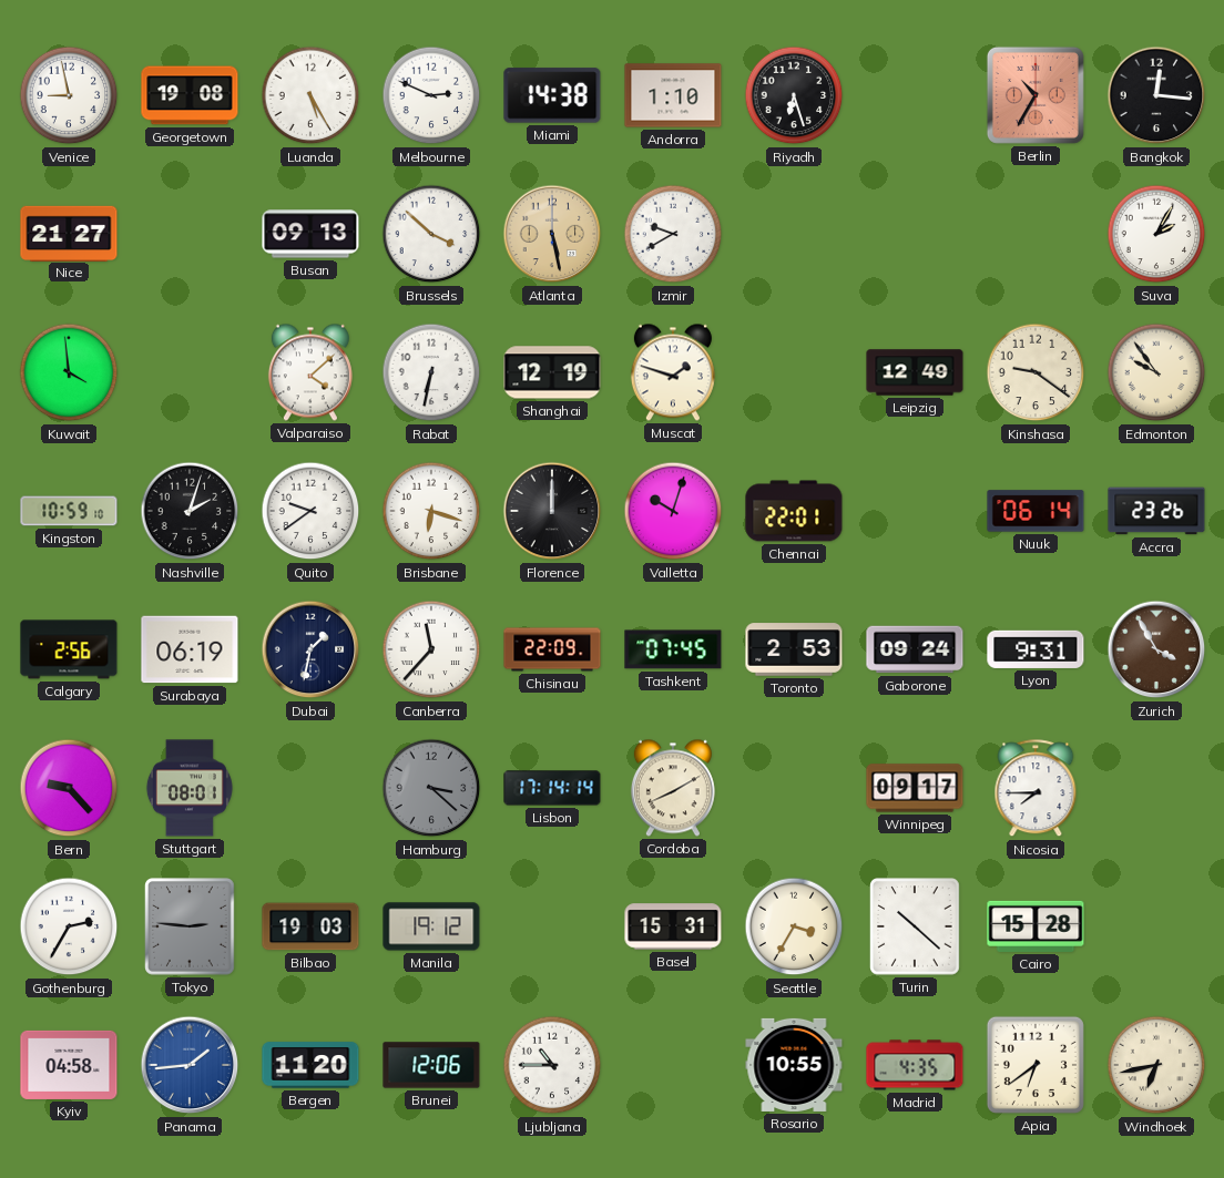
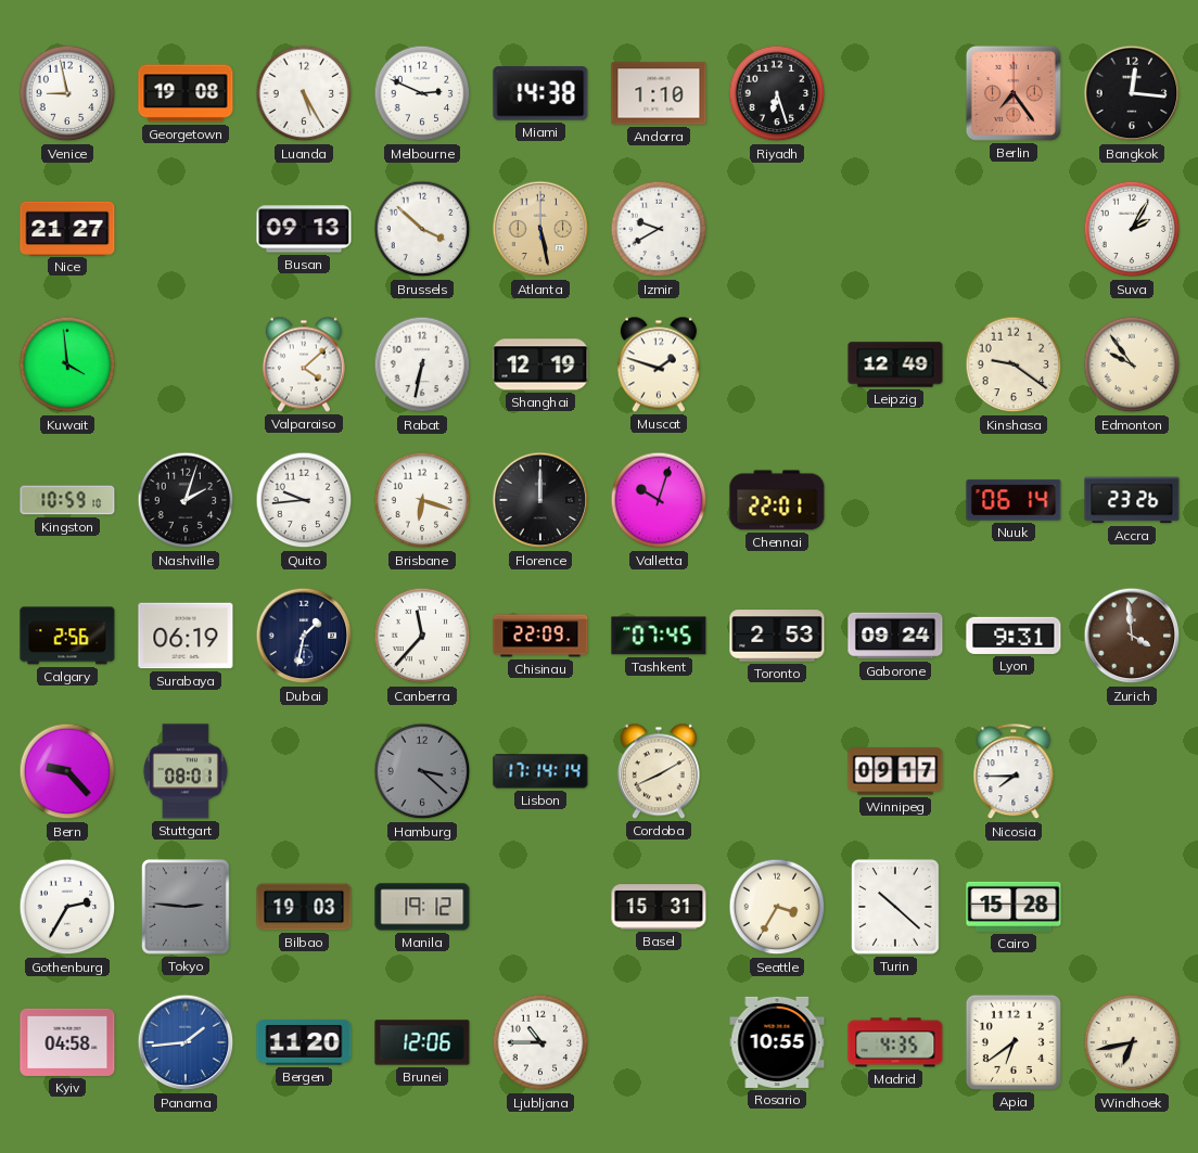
Berlin: 10:35 -> 7:24 (1014, 93)
Quito: 9:39 -> 9:44 (304, 500)
Zurich: 3:55 -> 3:59 (1132, 636)
